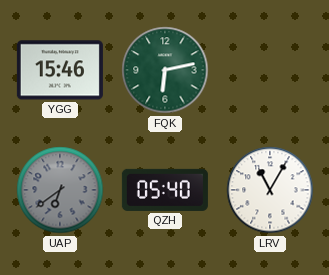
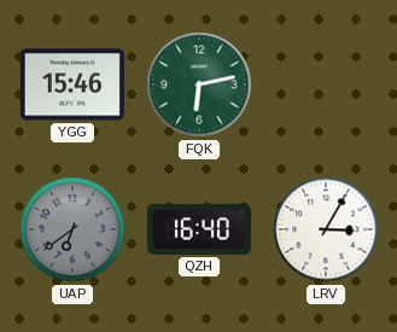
QZH: 05:40 -> 16:40 (199, 229)
LRV: 11:05 -> 3:05 (326, 229)
